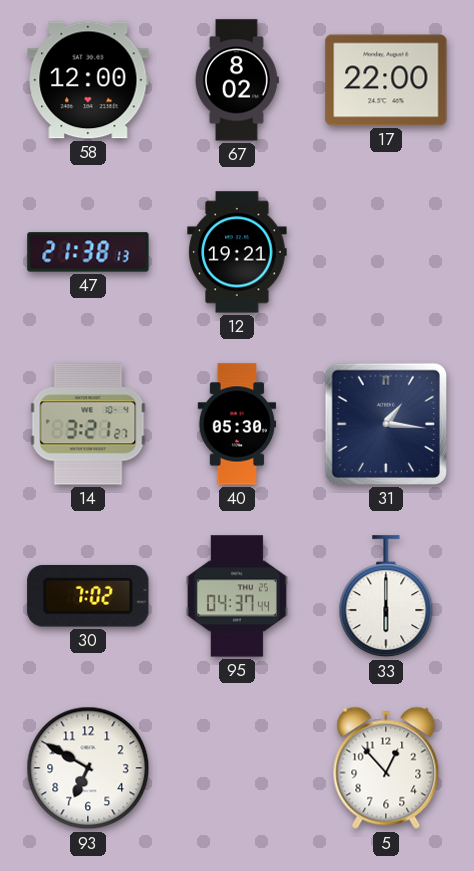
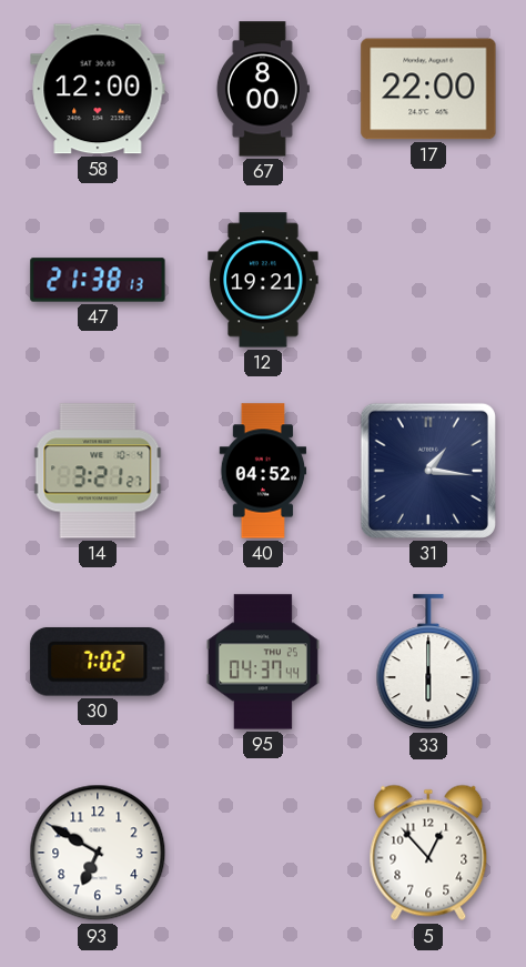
67: 8:02 -> 8:00 (263, 89)
40: 05:30 -> 04:52 (263, 471)
